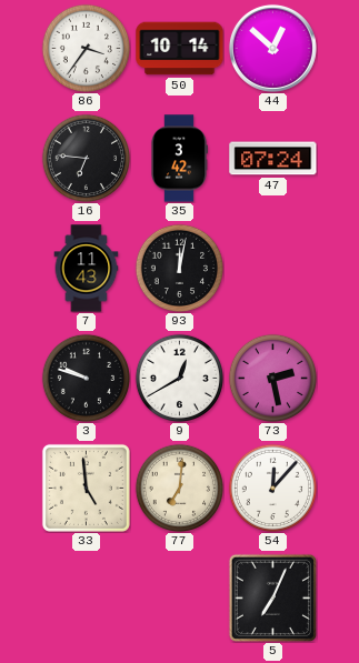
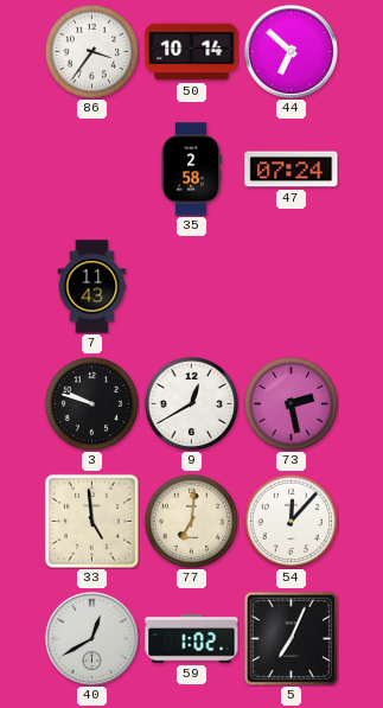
44: 12:52 -> 6:52 (291, 51)
16: 6:46 -> none (86, 158)
35: 3:42 -> 2:58 (191, 170)
93: 12:02 -> none (179, 268)
40: none -> 12:40 (91, 638)
59: none -> 1:02 (192, 639)
